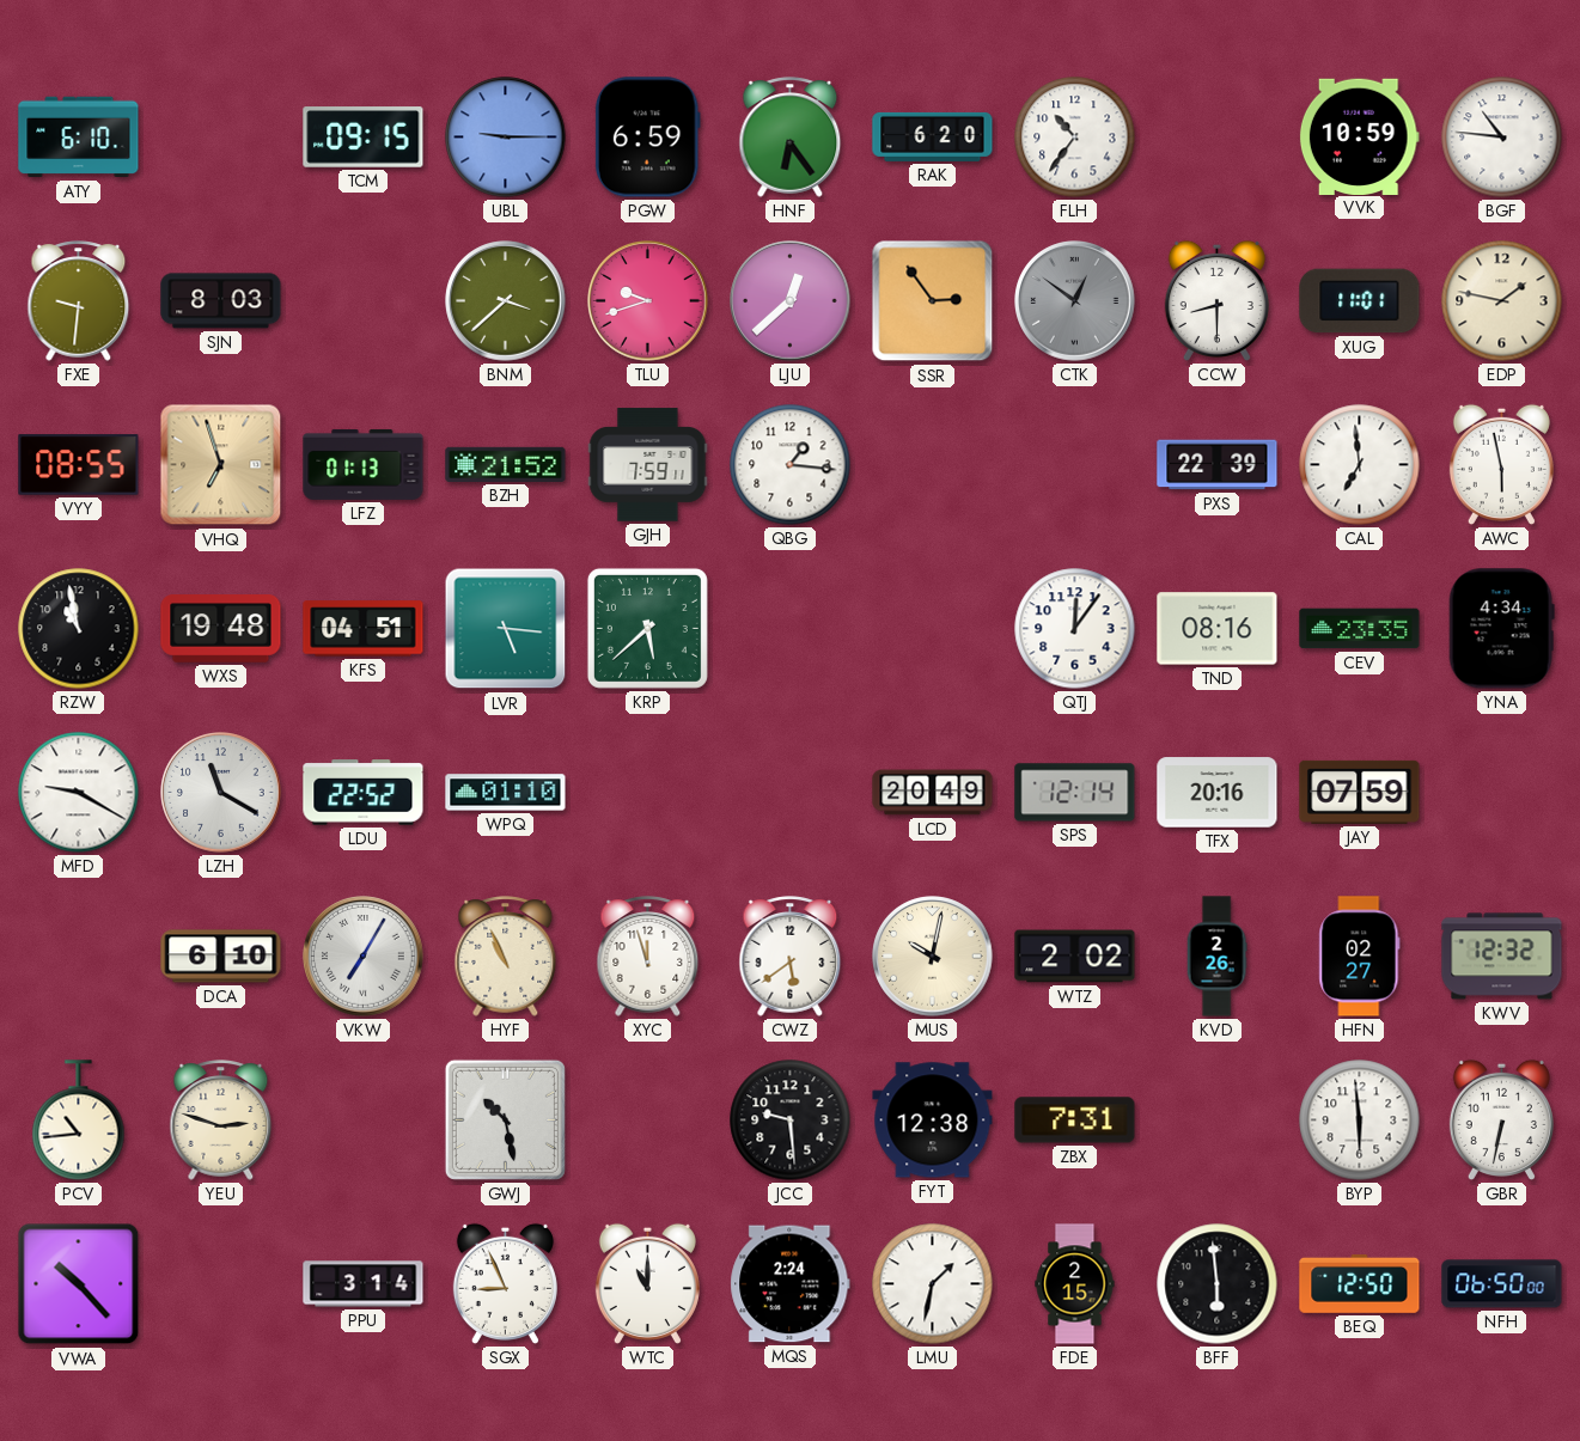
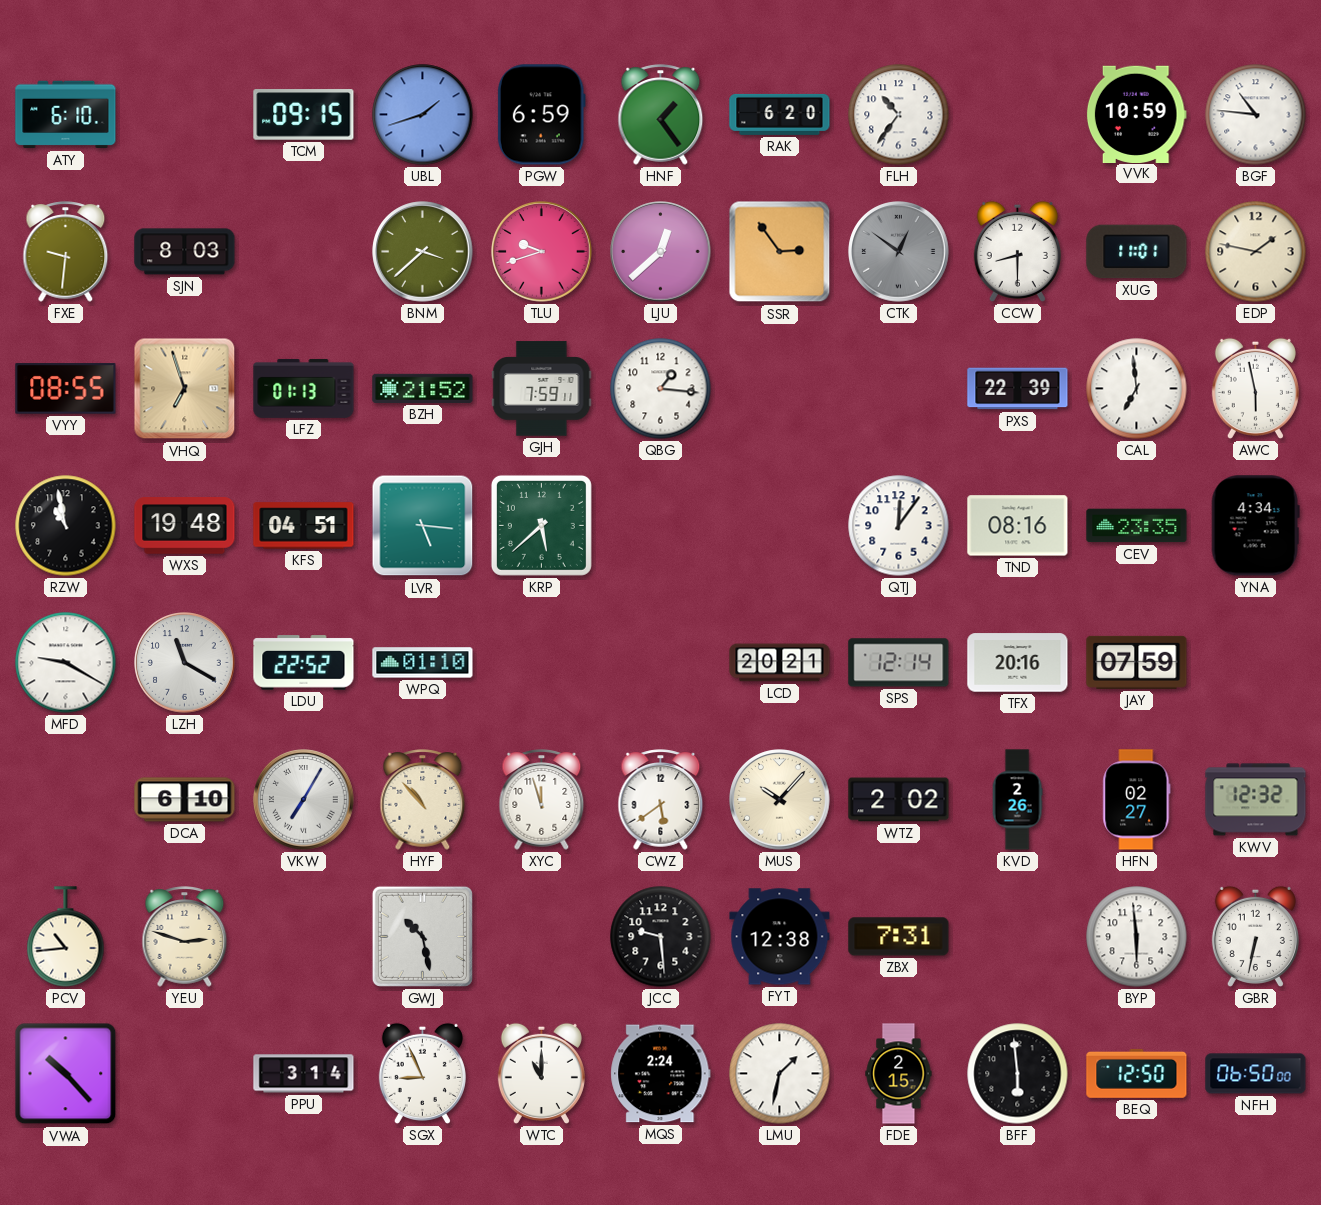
UBL: 9:15 -> 1:42 (423, 115)
HNF: 6:24 -> 1:24 (661, 115)
LCD: 20:49 -> 20:21 (780, 663)
HYF: 10:56 -> 10:53 (423, 800)
MUS: 10:02 -> 10:07 (780, 800)
